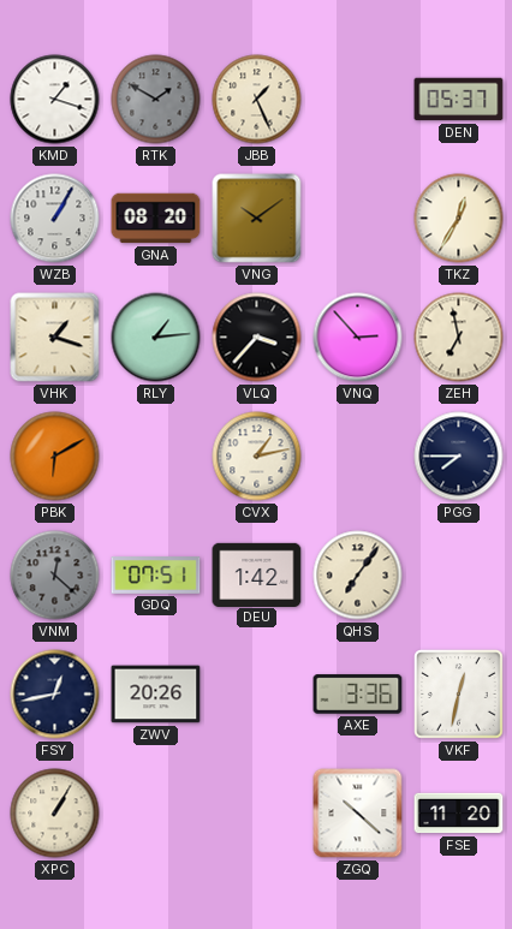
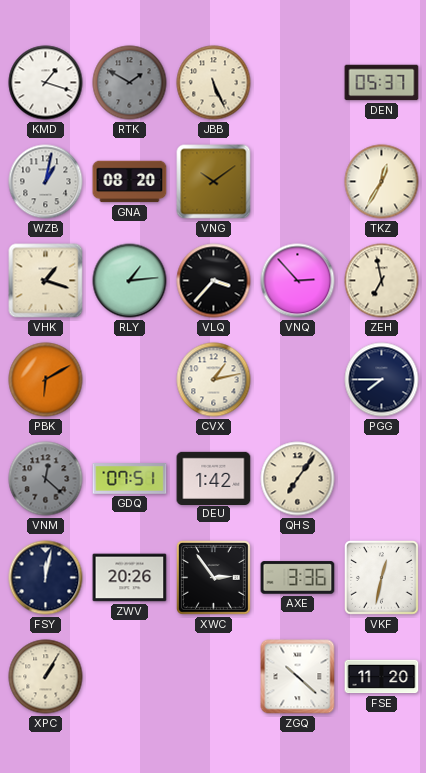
JBB: 1:26 -> 5:26 (214, 83)
WZB: 1:05 -> 1:02 (46, 182)
FSY: 12:43 -> 12:02 (46, 578)
XWC: none -> 2:54 (213, 577)
